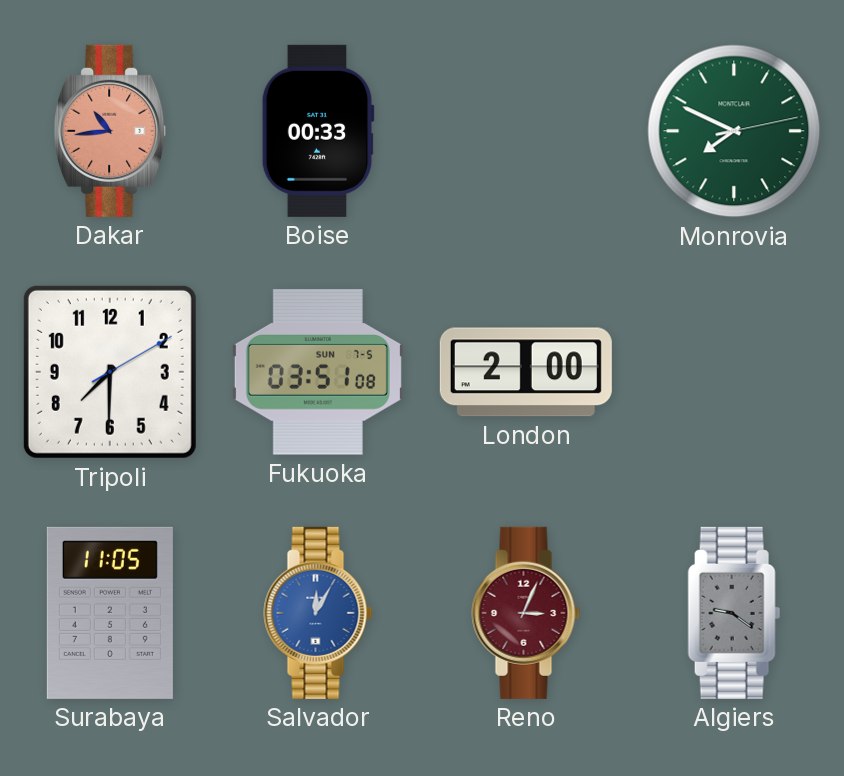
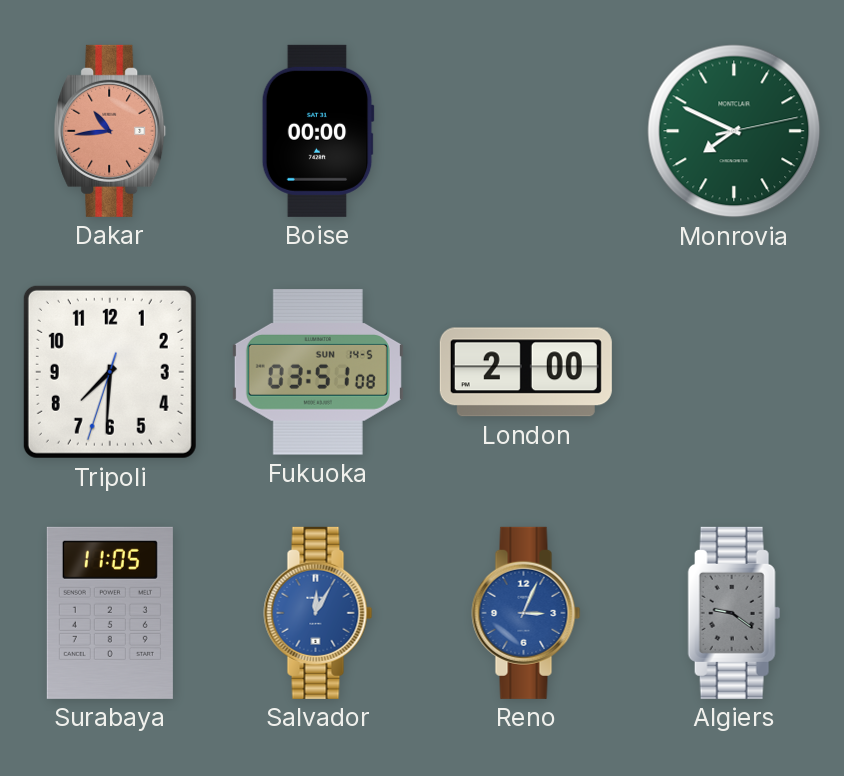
Boise: 00:33 -> 00:00 (318, 131)
Tripoli: 7:30:10 -> 7:30:33 (110, 372)
Fukuoka date: SUN 7-5 -> SUN 14-5 (318, 372)
Reno dial: burgundy -> blue (526, 613)
